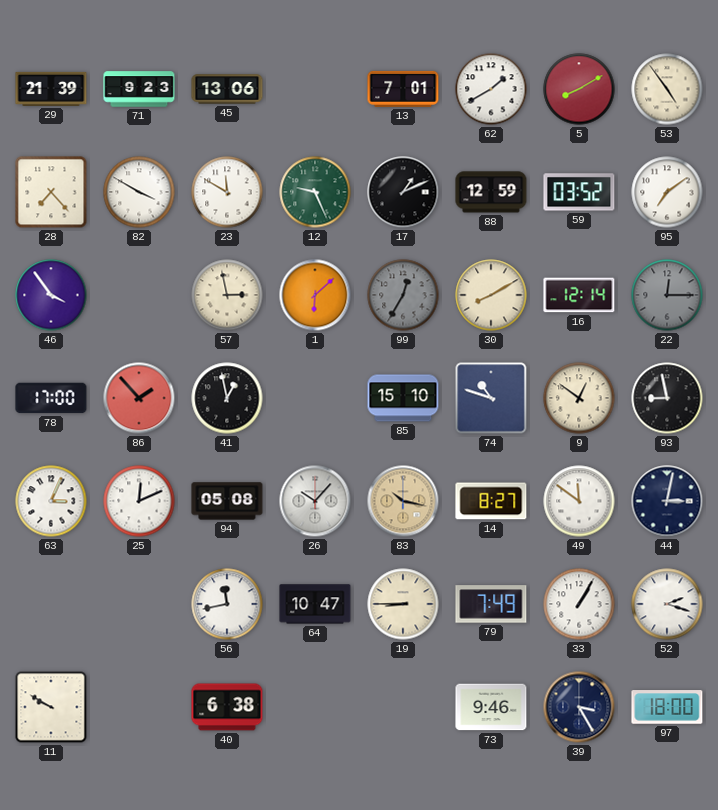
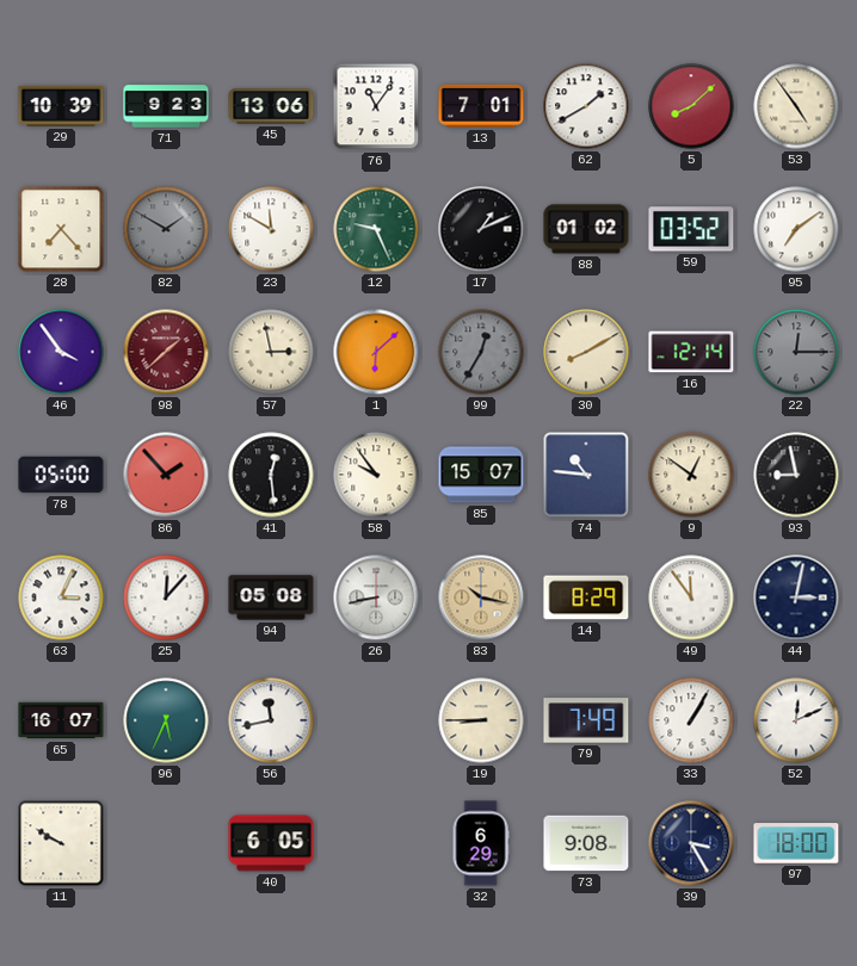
29: 21:39 -> 10:39 (61, 106)
76: none -> 11:06 (376, 106)
5: 8:10 -> 8:08 (691, 106)
82: 3:50 -> 1:50 (166, 229)
82 dial: white -> grey (166, 229)
88: 12:59 -> 01:02 (586, 229)
98: none -> 1:38 (166, 352)
78: 17:00 -> 05:00 (61, 475)
41: 12:58 -> 12:29 (271, 475)
58: none -> 9:54 (376, 475)
85: 15:10 -> 15:07 (481, 475)
74: 10:48 -> 10:46 (586, 475)
25: 12:11 -> 12:07 (166, 597)
26: 10:07 -> 8:43 (376, 597)
14: 8:27 -> 8:29 (586, 597)
49: 11:51 -> 11:54 (691, 597)
65: none -> 16:07 (61, 720)
96: none -> 5:34 (166, 720)
64: 10:47 -> none (315, 604)
52: 2:18 -> 12:11 (796, 720)
40: 6:38 -> 6:05 (271, 843)
32: none -> 6:29 (481, 843)
73: 9:46 -> 9:08 (586, 843)
